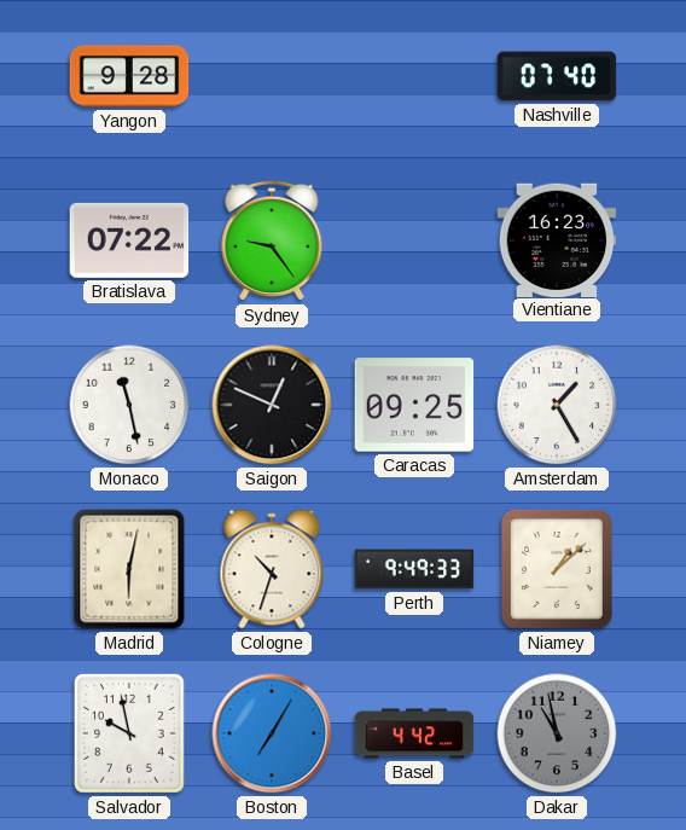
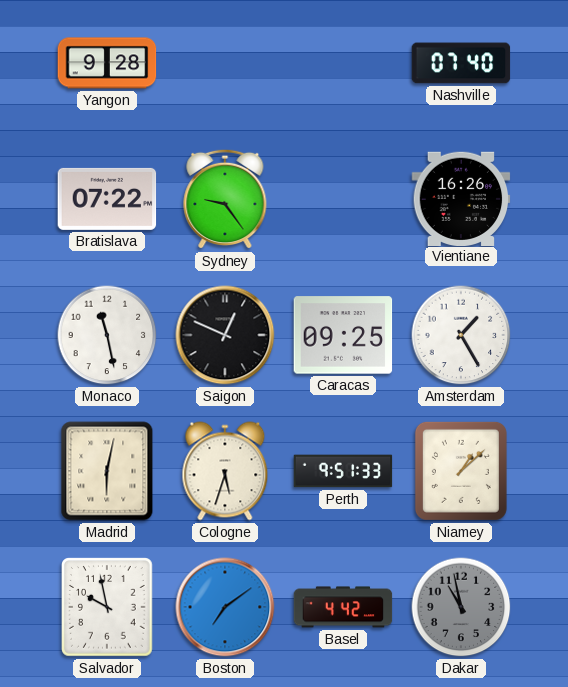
Vientiane: 16:23 -> 16:26 (461, 198)
Cologne: 10:33 -> 5:33 (225, 471)
Perth: 9:49 -> 9:51 (343, 471)
Boston: 7:05 -> 7:09 (225, 607)
